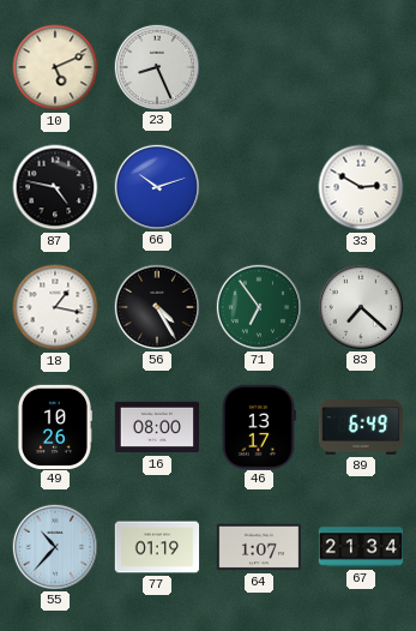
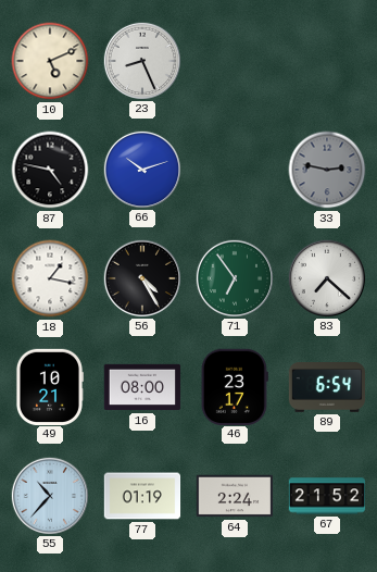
33: 2:50 -> 2:47 (327, 170)
33 dial: white -> grey (327, 170)
49: 10:26 -> 10:21 (49, 386)
46: 13:17 -> 23:17 (235, 386)
89: 6:49 -> 6:54 (327, 388)
64: 1:07 -> 2:24 (235, 496)
67: 21:34 -> 21:52 (327, 496)
